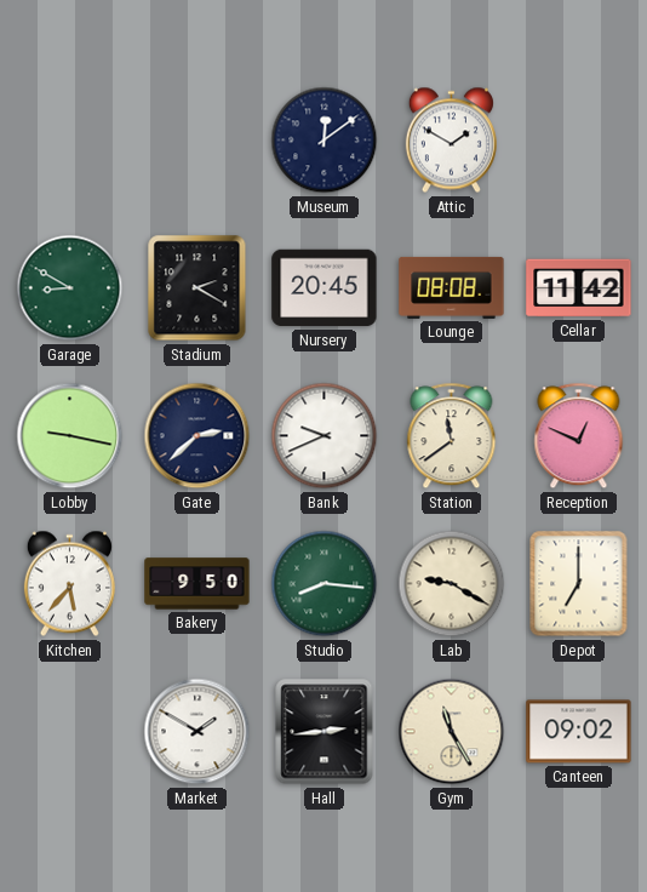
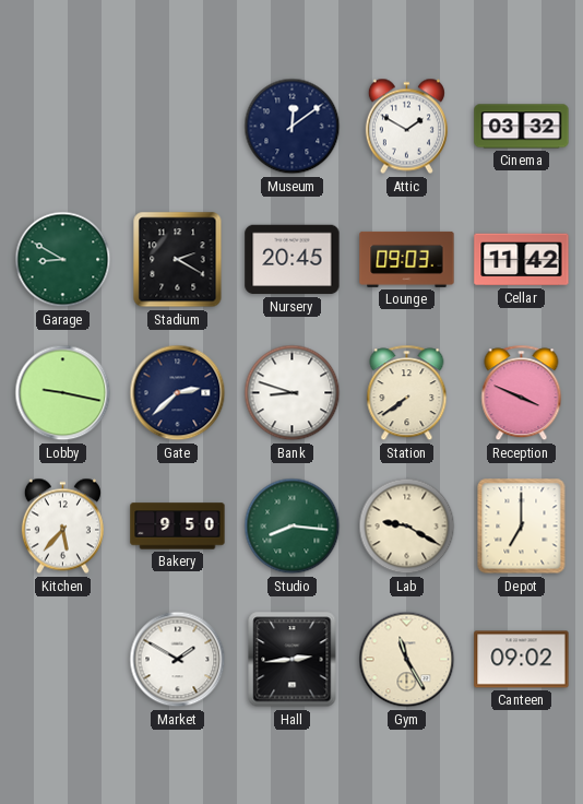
Cinema: none -> 03:32 (522, 127)
Lounge: 08:08 -> 09:03 (407, 259)
Bank: 9:41 -> 8:48 (293, 393)
Station: 11:39 -> 7:39 (407, 393)
Reception: 12:49 -> 3:49 (522, 393)
